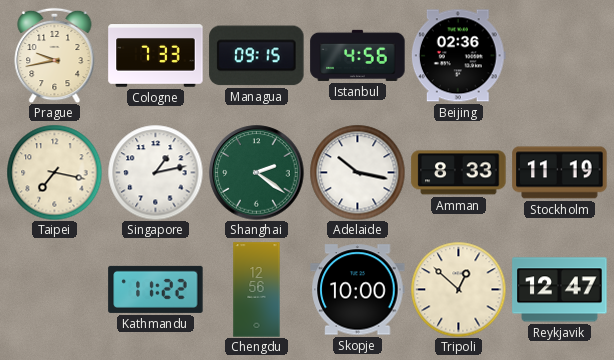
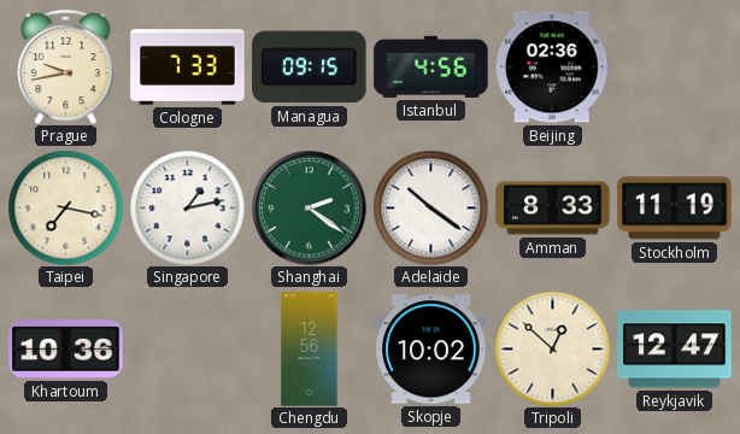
Adelaide: 10:17 -> 10:21 (430, 207)
Khartoum: none -> 10:36 (66, 350)
Kathmandu: 11:22 -> none (156, 289)
Skopje: 10:00 -> 10:02 (431, 350)
